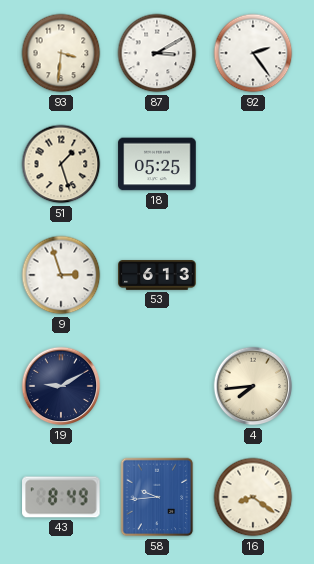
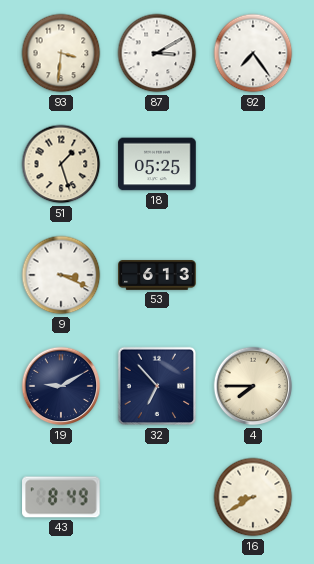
92: 2:24 -> 7:24 (253, 53)
9: 2:57 -> 3:19 (61, 275)
32: none -> 6:53 (157, 386)
4: 7:44 -> 7:45 (253, 386)
58: 9:44 -> none (157, 497)
16: 8:21 -> 8:40 (253, 497)
